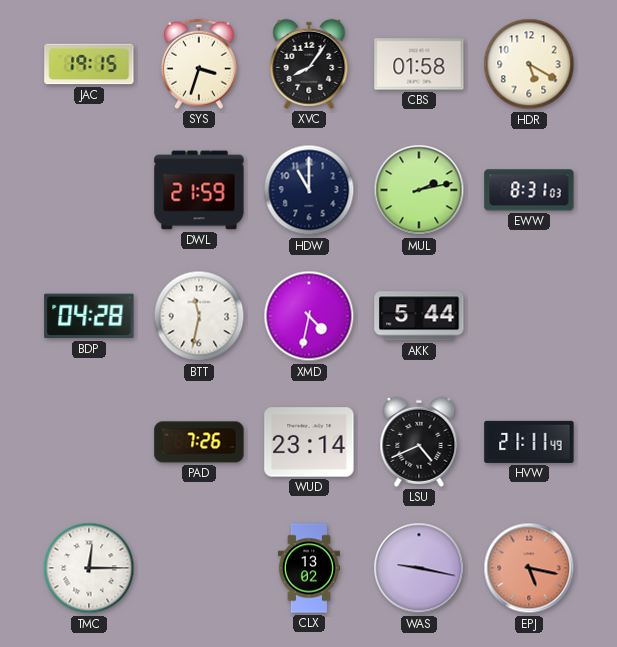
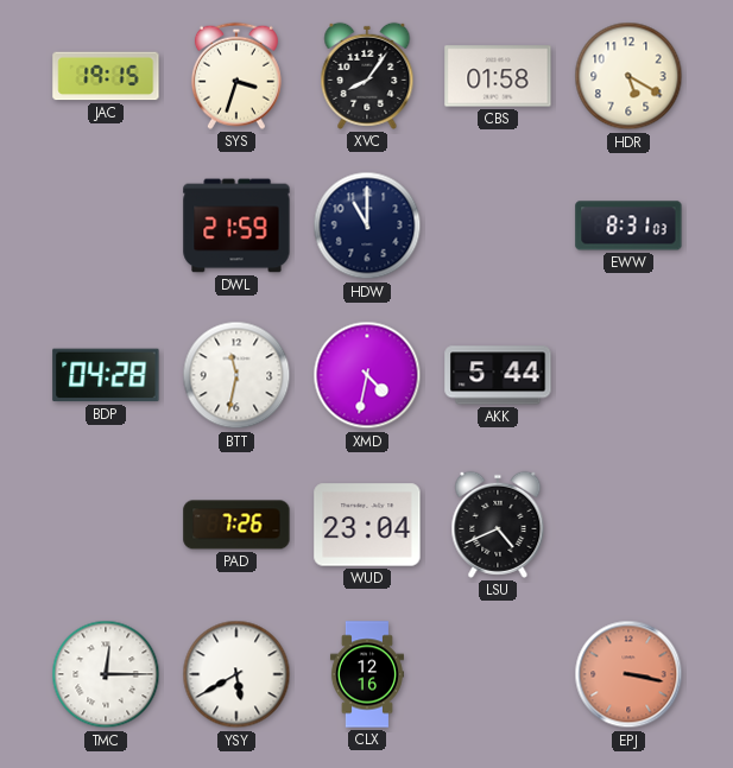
MUL: 2:13 -> none (419, 190)
WUD: 23:14 -> 23:04 (367, 525)
HVW: 21:11 -> none (529, 442)
YSY: none -> 5:40 (236, 674)
CLX: 13:02 -> 12:16 (367, 674)
WAS: 9:17 -> none (419, 568)
EPJ: 5:17 -> 3:17 (628, 674)
